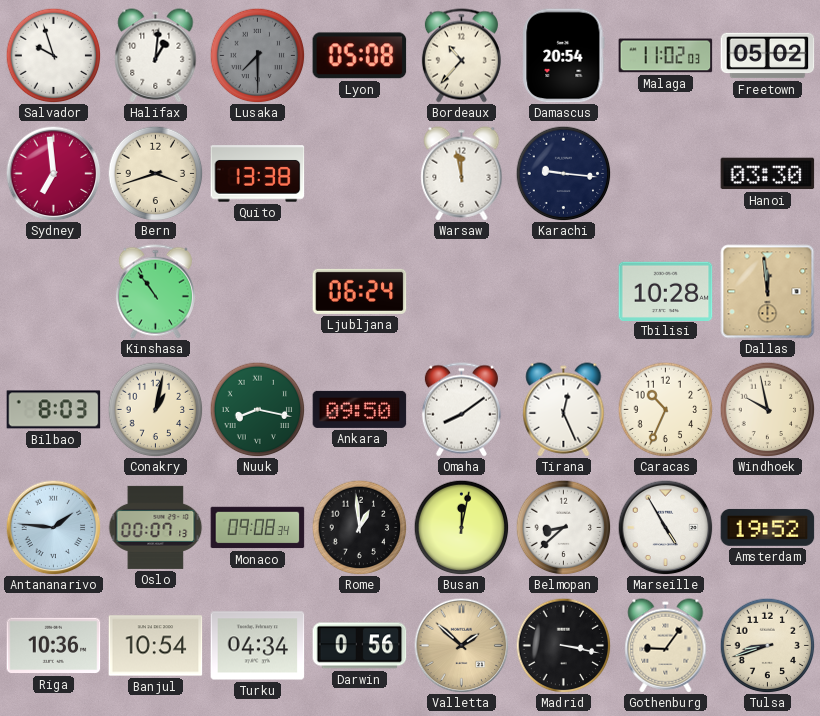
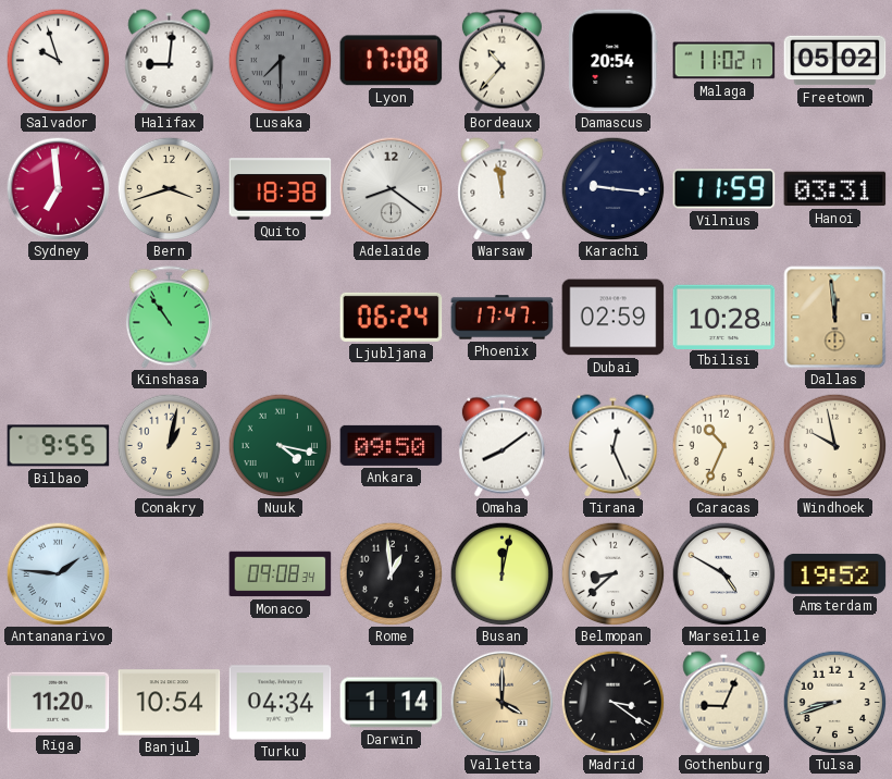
Halifax: 1:01 -> 9:01 (170, 61)
Lyon: 05:08 -> 17:08 (392, 61)
Malaga: 11:02:03 -> 11:02:17 (724, 61)
Quito: 13:38 -> 18:38 (281, 189)
Adelaide: none -> 8:21 (391, 188)
Vilnius: none -> 11:59 (724, 189)
Hanoi: 03:30 -> 03:31 (835, 189)
Phoenix: none -> 17:47 (503, 318)
Dubai: none -> 02:59 (614, 318)
Bilbao: 8:03 -> 9:55 (59, 446)
Nuuk: 8:17 -> 4:17 (280, 445)
Oslo: 00:07 -> none (156, 527)
Marseille: 4:55 -> 4:50 (723, 573)
Riga: 10:36 -> 11:20 (59, 703)
Darwin: 0:56 -> 1:14 (392, 703)
Valletta: 1:52 -> 4:00 (501, 702)
Madrid: 3:17 -> 3:21 (612, 702)
Gothenburg: 9:06 -> 9:04 (724, 703)
